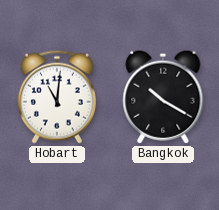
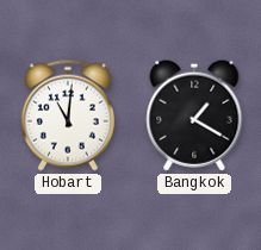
Bangkok: 10:20 -> 1:20 (194, 115)
